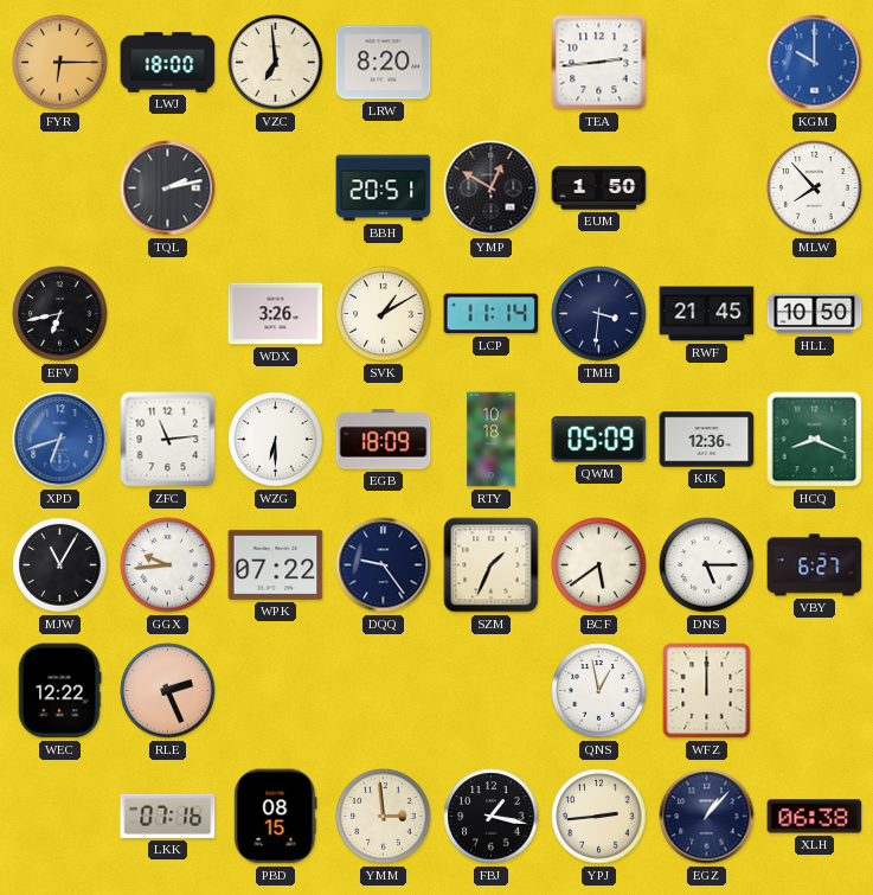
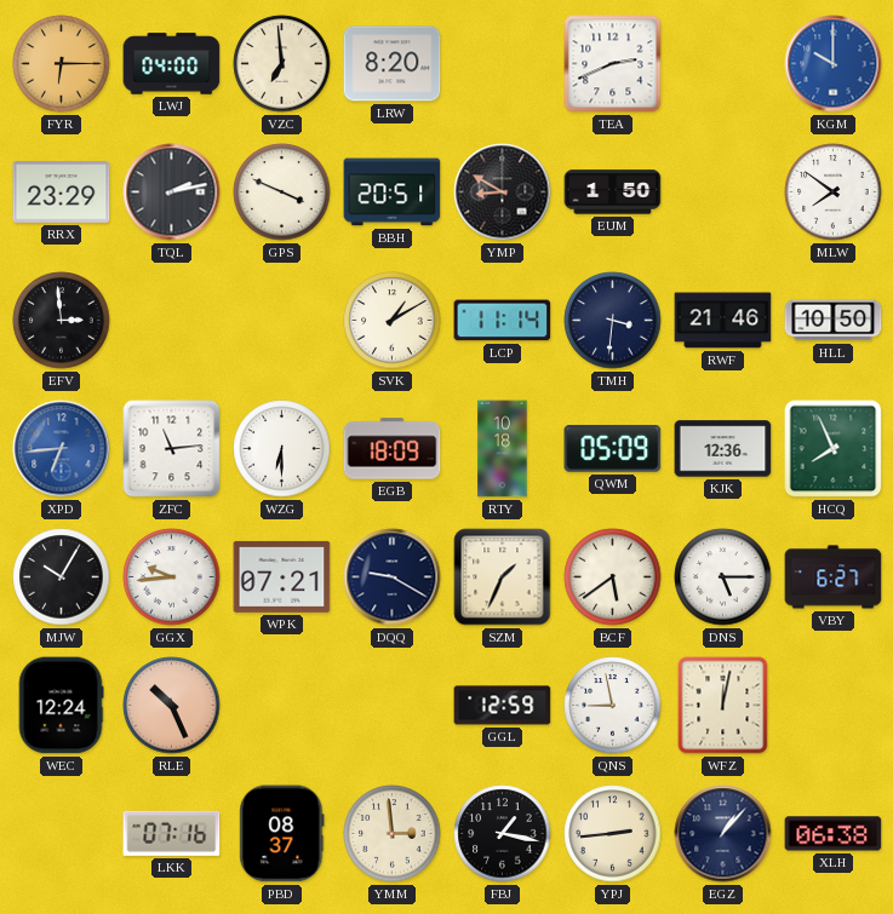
LWJ: 18:00 -> 04:00 (172, 64)
TEA: 2:44 -> 2:41 (613, 64)
RRX: none -> 23:29 (62, 192)
GPS: none -> 3:49 (282, 192)
YMP: 12:50 -> 8:50 (503, 192)
MLW: 7:53 -> 7:51 (834, 192)
EFV: 6:43 -> 2:59 (62, 321)
WDX: 3:26 -> none (276, 314)
RWF: 21:45 -> 21:46 (723, 321)
XPD: 6:42 -> 6:44 (62, 449)
HCQ: 8:19 -> 7:56 (834, 449)
MJW: 11:05 -> 10:05 (62, 577)
WPK: 07:22 -> 07:21 (282, 576)
DQQ: 9:24 -> 9:20 (393, 577)
WEC: 12:22 -> 12:24 (61, 706)
RLE: 2:26 -> 10:26 (172, 706)
GGL: none -> 12:59 (503, 706)
QNS: 12:58 -> 8:58 (613, 706)
WFZ: 12:00 -> 12:02 (723, 706)
PBD: 08:15 -> 08:37 (282, 834)
